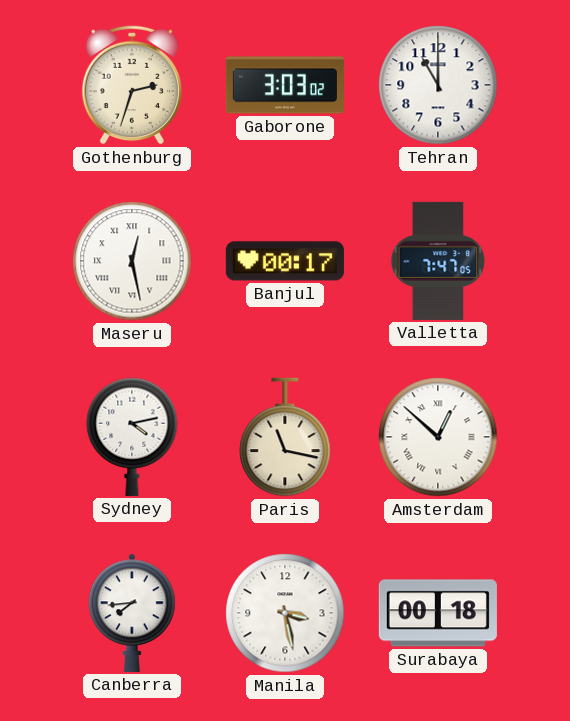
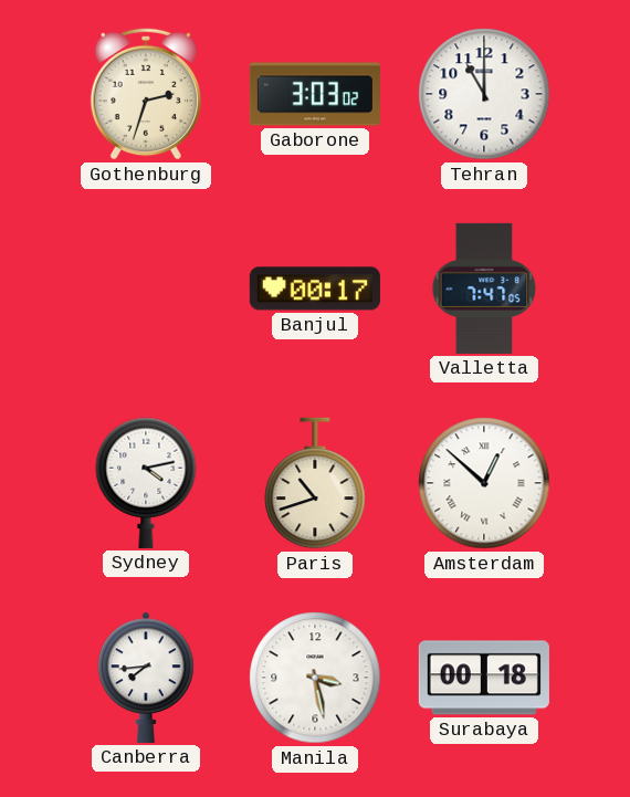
Maseru: 12:28 -> none (132, 261)
Paris: 11:17 -> 10:42 (315, 483)
